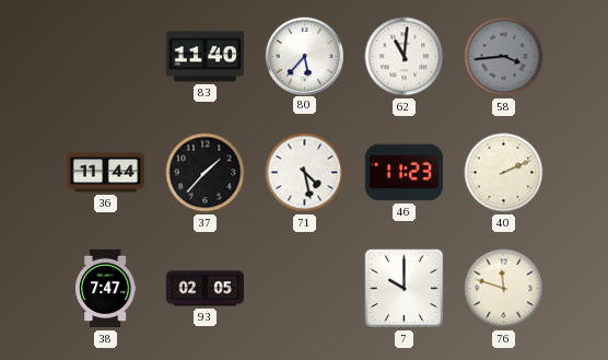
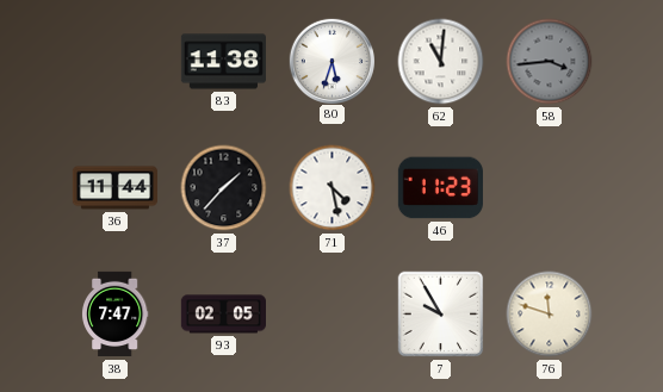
83: 11:40 -> 11:38 (223, 62)
80: 5:37 -> 5:33 (331, 61)
40: 2:11 -> none (504, 173)
7: 10:00 -> 9:55 (441, 315)
